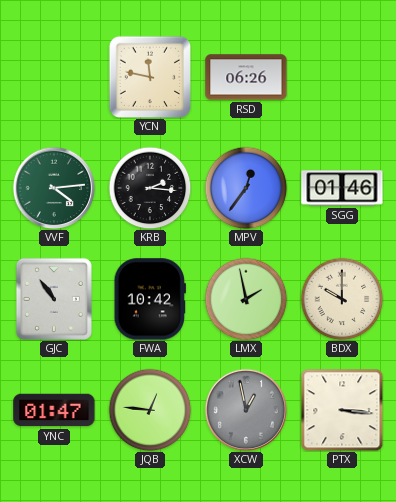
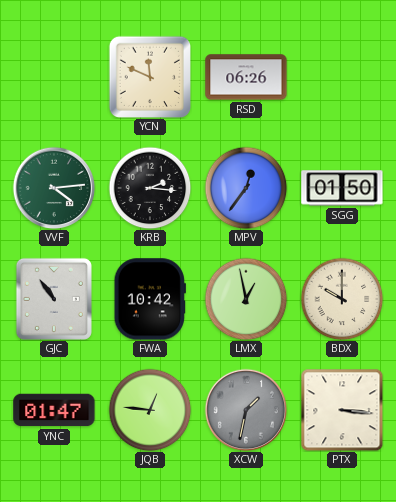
YCN: 11:47 -> 11:49 (149, 76)
SGG: 01:46 -> 01:50 (342, 188)
LMX: 1:58 -> 12:58 (246, 299)
XCW: 12:58 -> 1:32 (246, 410)
